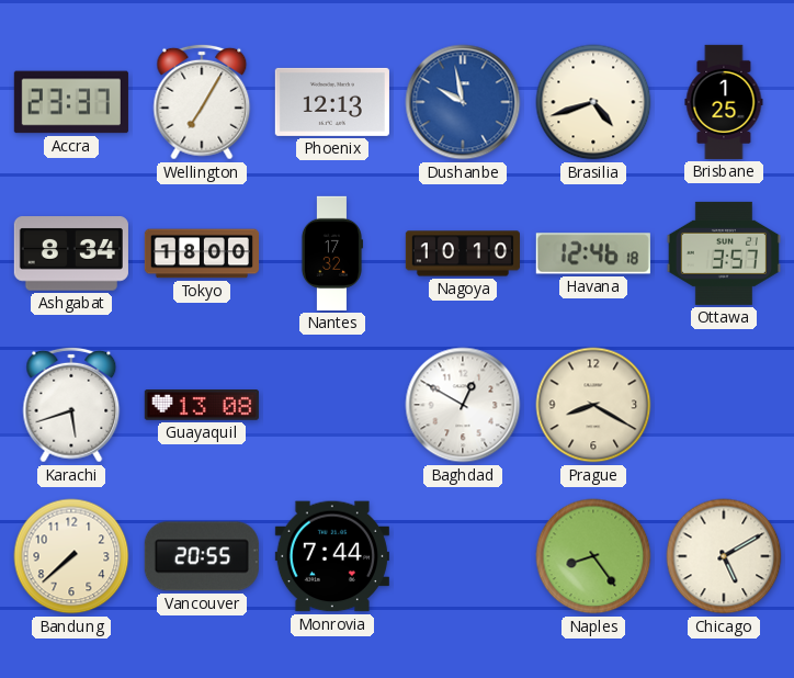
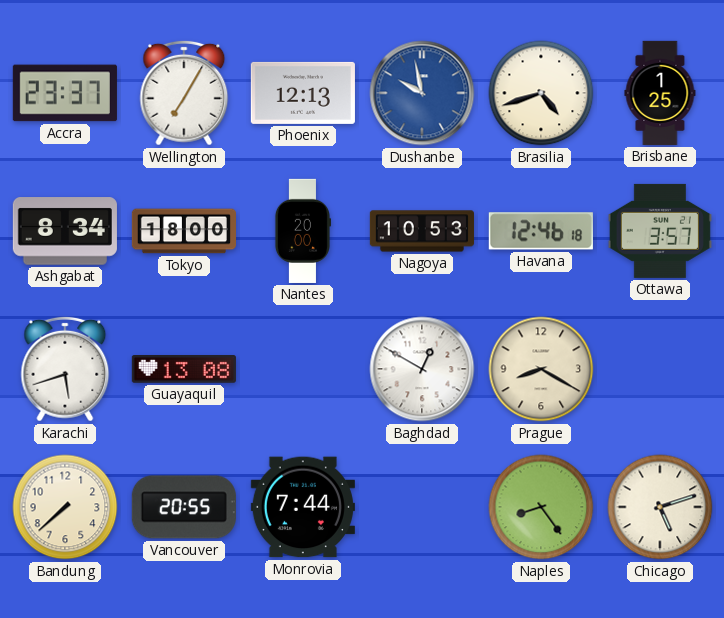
Nantes: 17:32 -> 20:00 (302, 231)
Nagoya: 10:10 -> 10:53 (422, 231)
Chicago: 5:10 -> 5:12 (660, 507)
